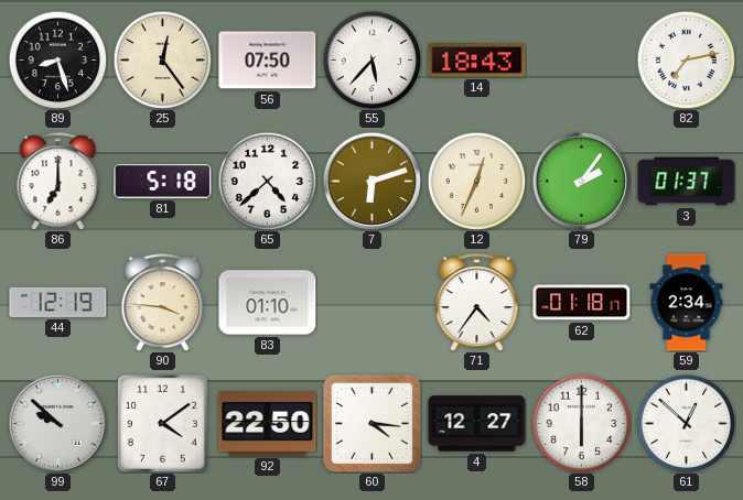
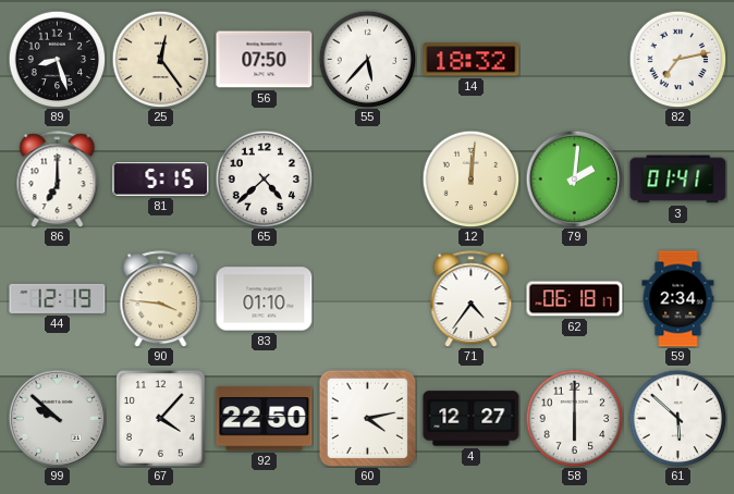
14: 18:43 -> 18:32 (472, 60)
81: 5:18 -> 5:15 (161, 180)
7: 6:12 -> none (371, 181)
12: 12:34 -> 12:01 (470, 178)
79: 2:06 -> 2:01 (574, 178)
3: 01:37 -> 01:41 (678, 180)
62: 01:18 -> 06:18 (575, 299)
67: 4:09 -> 4:07 (161, 419)
60: 4:16 -> 4:13 (367, 418)
61: 12:52 -> 5:52 (677, 418)
